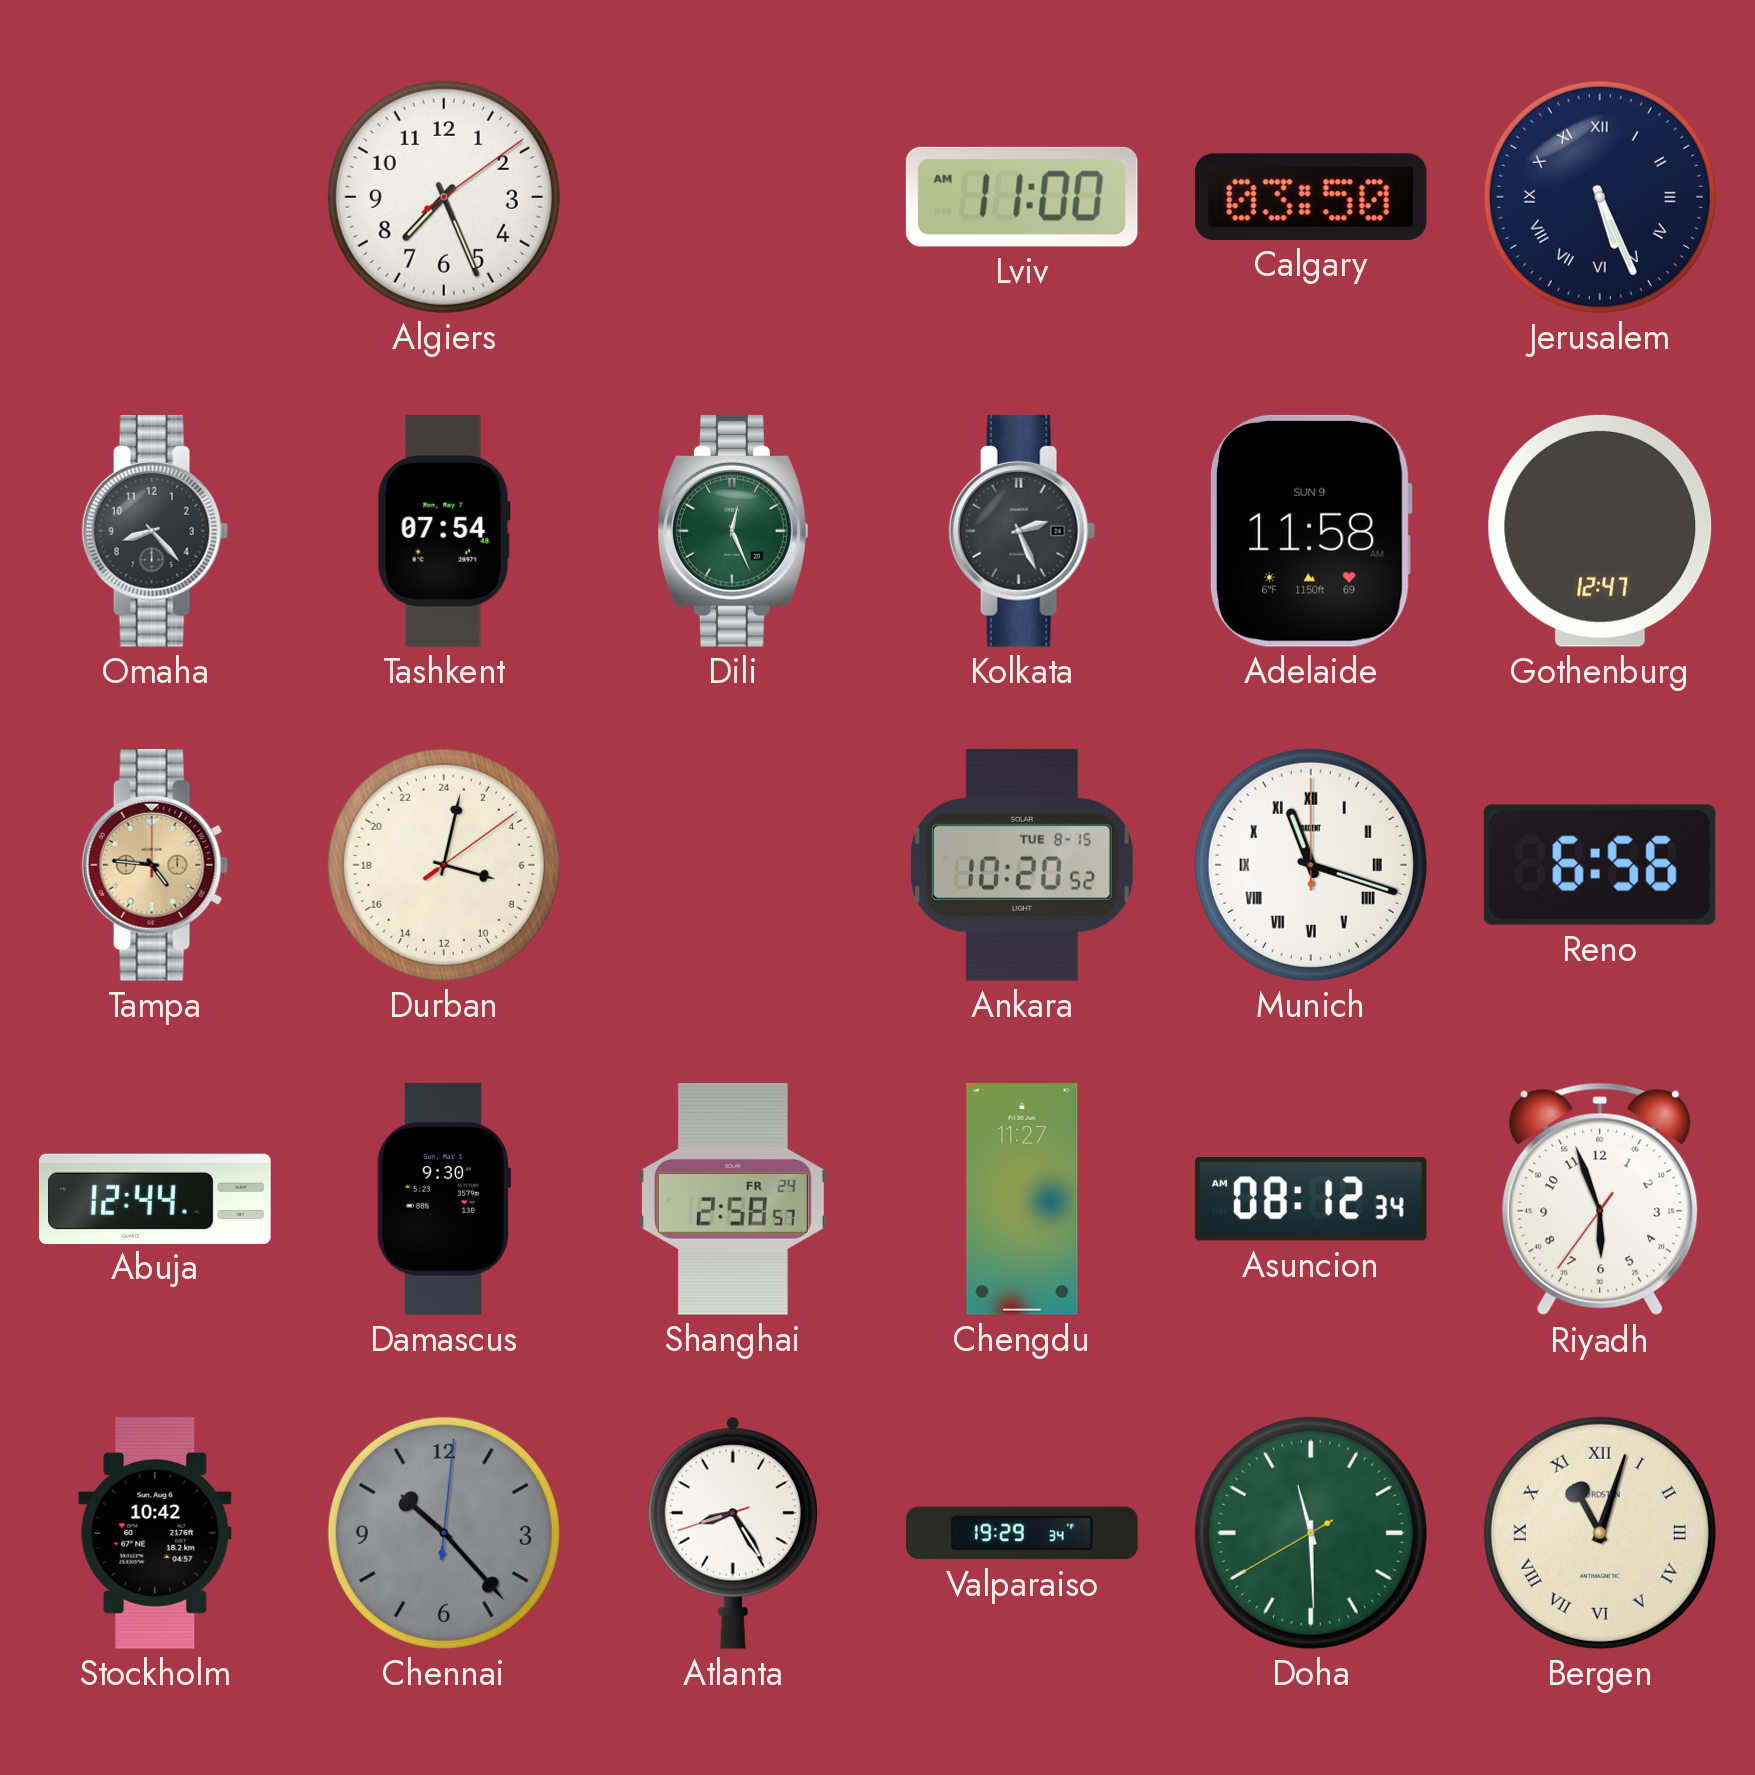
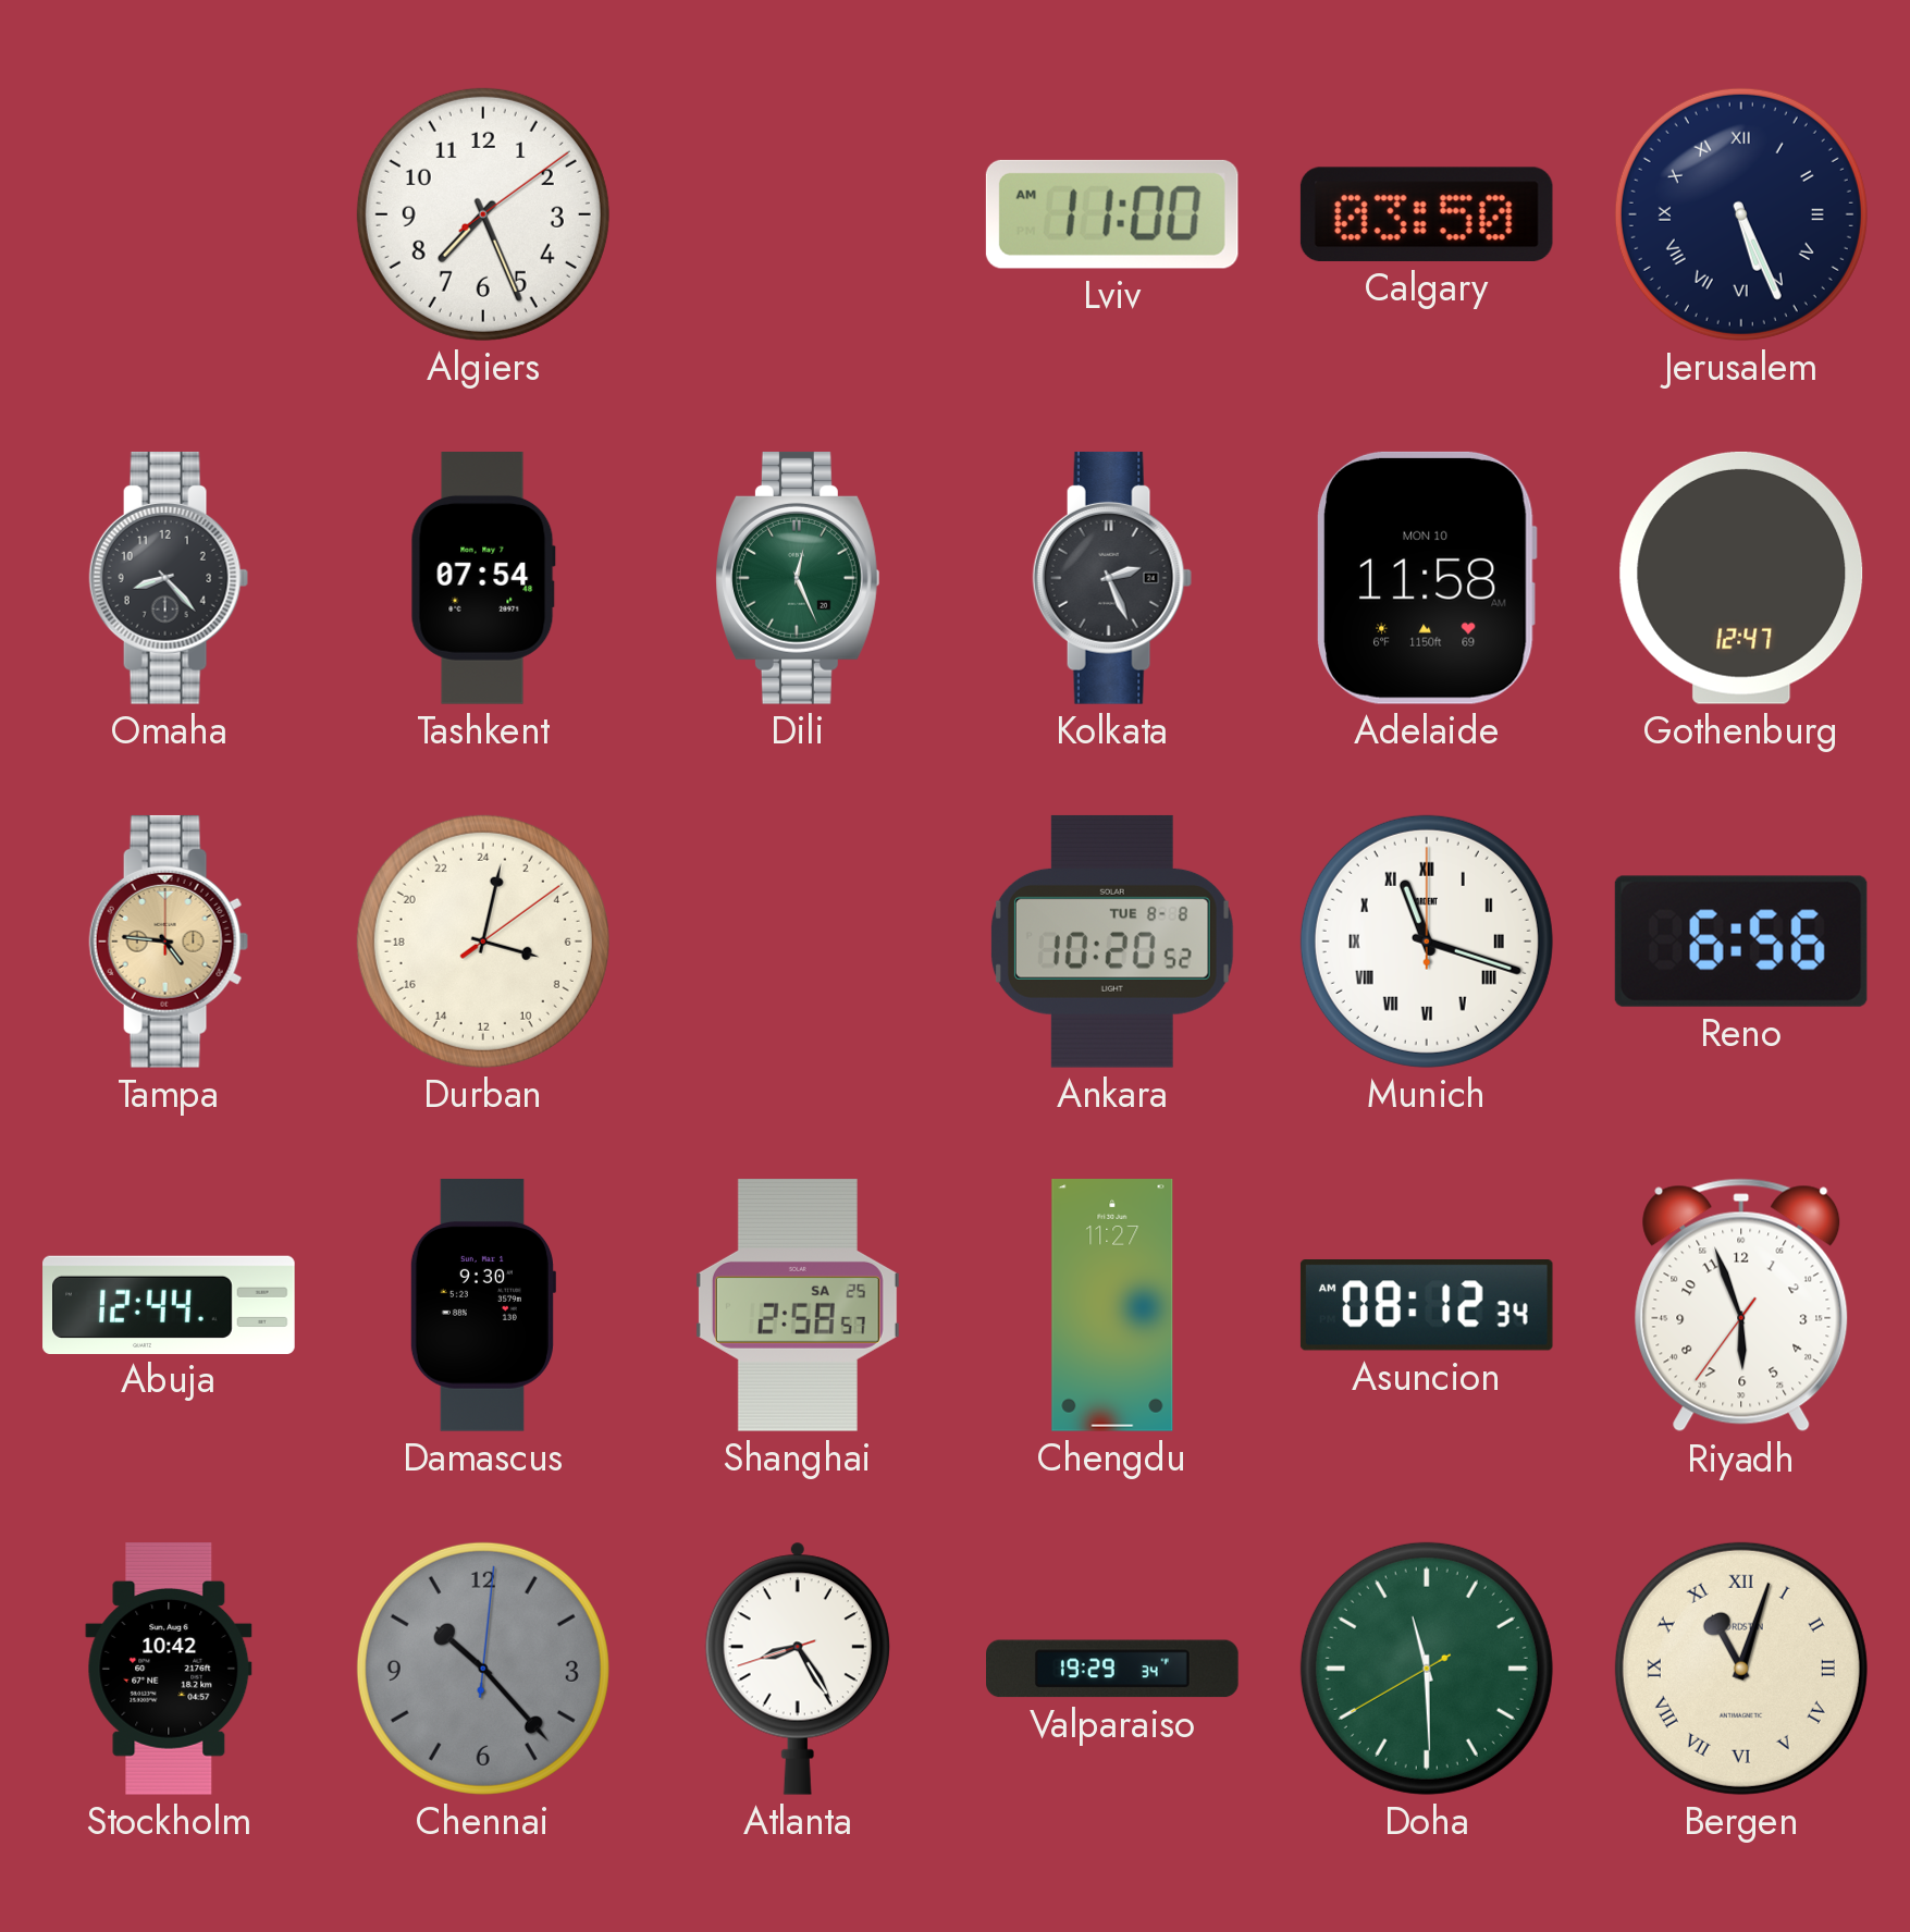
Adelaide date: SUN 9 -> MON 10 (1427, 578)
Ankara date: TUE 8-15 -> TUE 8-8 (1112, 942)
Shanghai date: FR 24 -> SA 25 (798, 1306)
